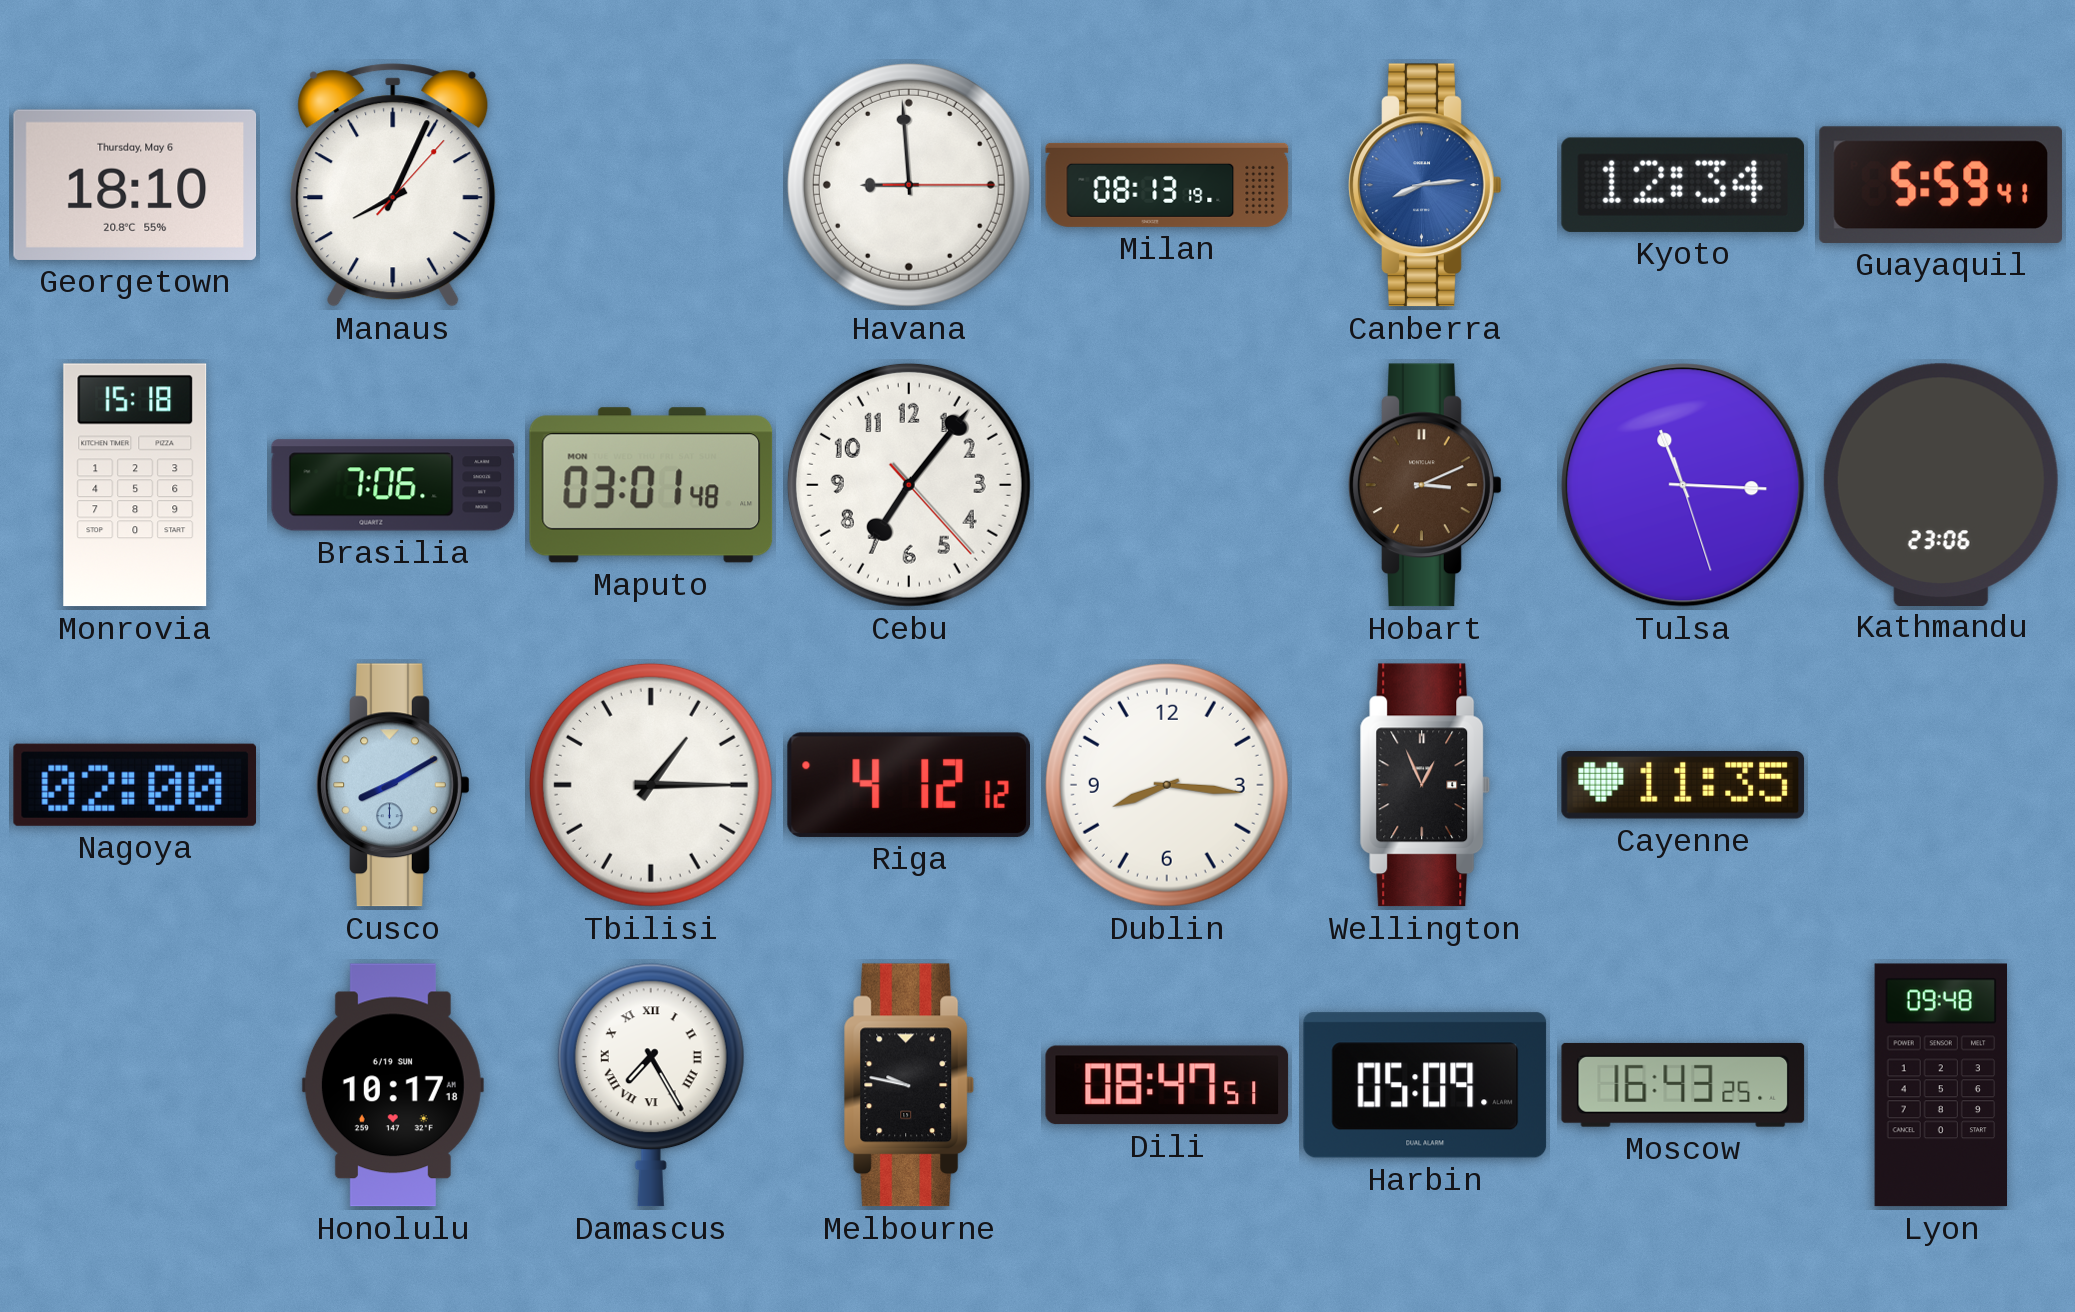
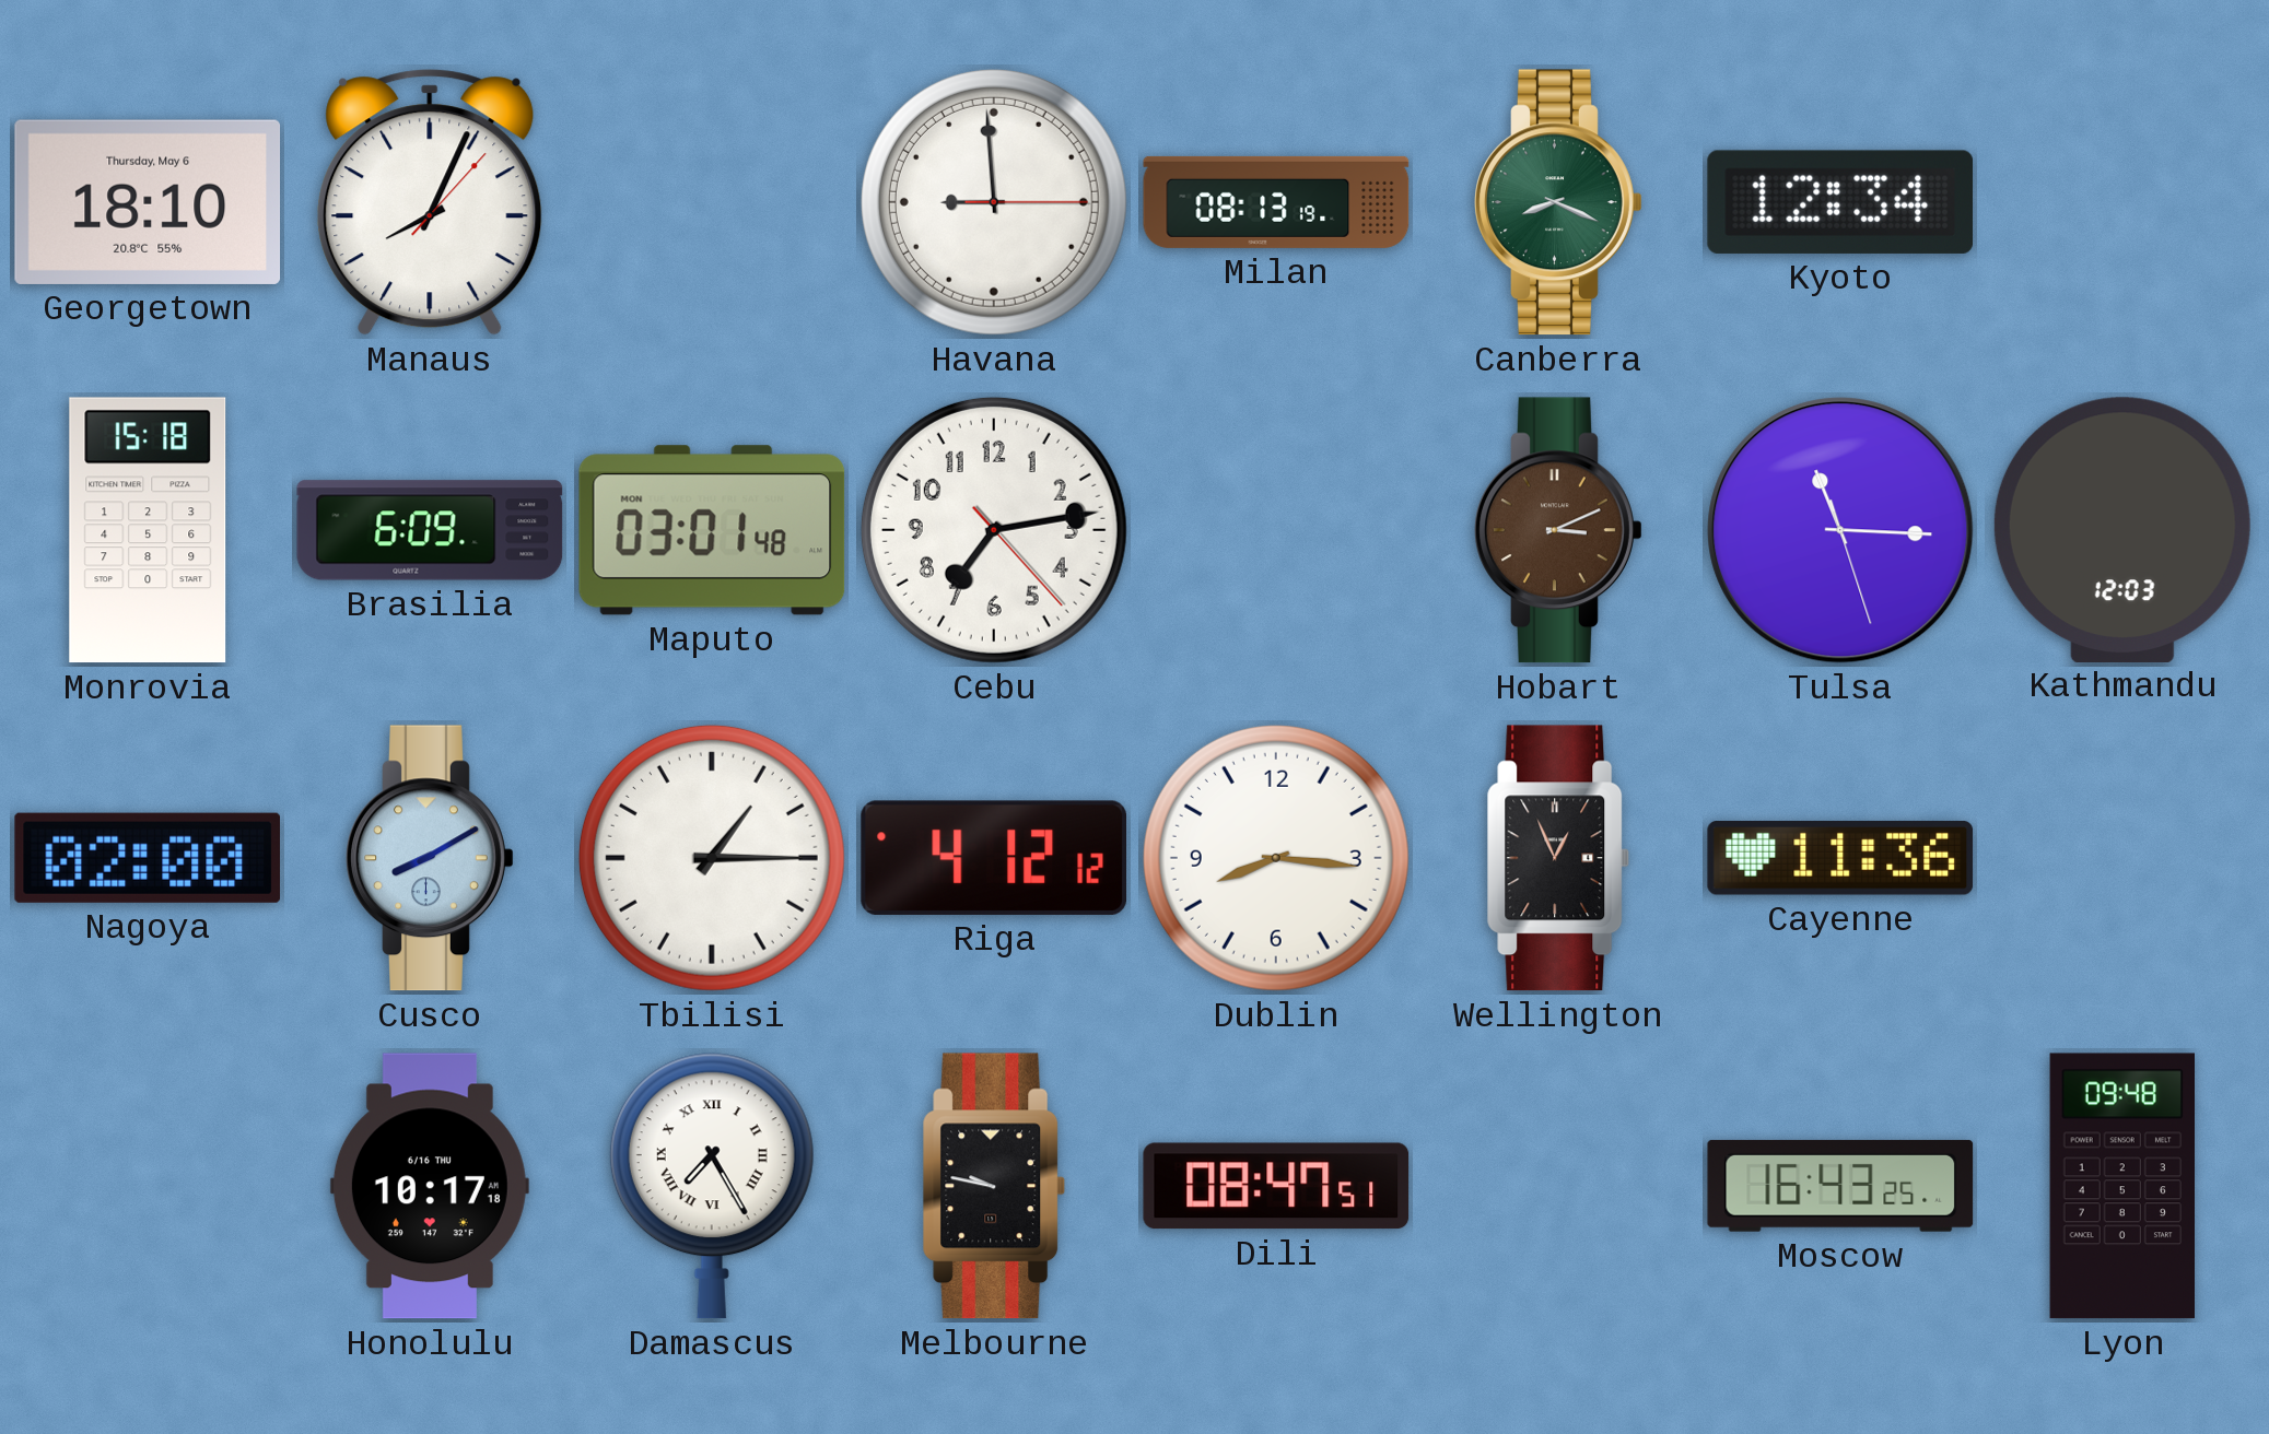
Canberra: 8:14 -> 8:19 (1558, 202)
Canberra dial: blue -> green (1558, 202)
Guayaquil: 5:59 -> none (1941, 185)
Brasilia: 7:06 -> 6:09 (430, 530)
Cebu: 7:06 -> 7:13 (994, 530)
Kathmandu: 23:06 -> 12:03 (2122, 529)
Cayenne: 11:35 -> 11:36 (1840, 858)
Honolulu date: 6/19 SUN -> 6/16 THU (430, 1186)
Harbin: 05:09 -> none (1425, 1085)
